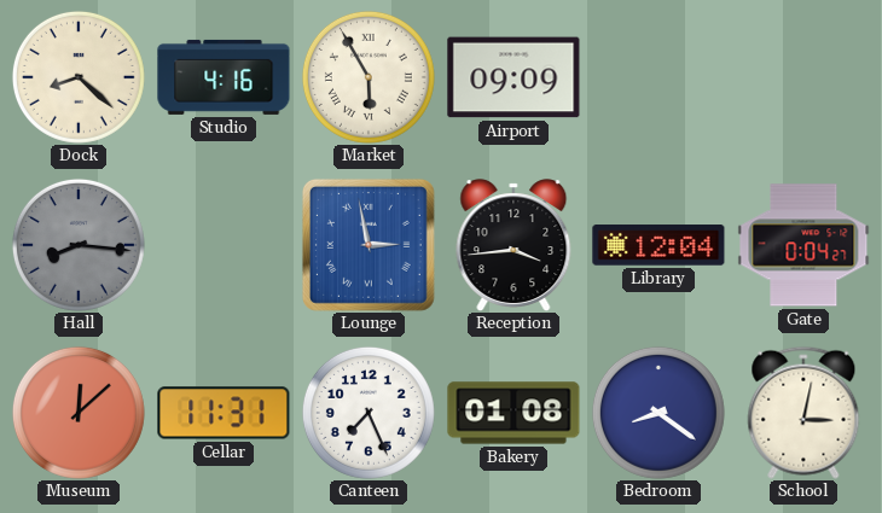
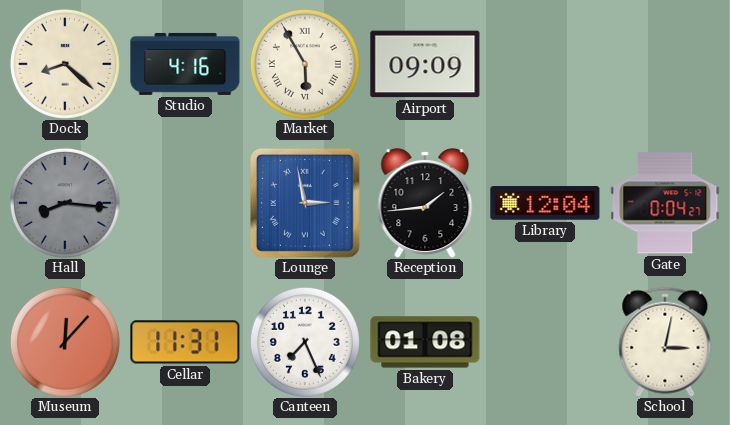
Reception: 3:44 -> 1:44 (425, 203)
Museum: 12:08 -> 12:07 (65, 342)
Bedroom: 8:21 -> none (658, 413)
